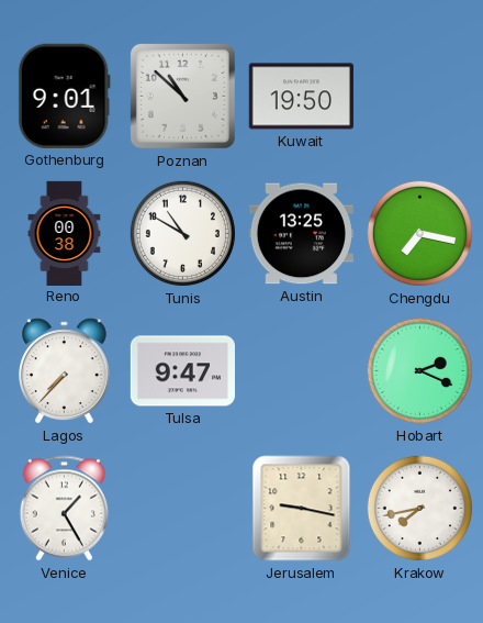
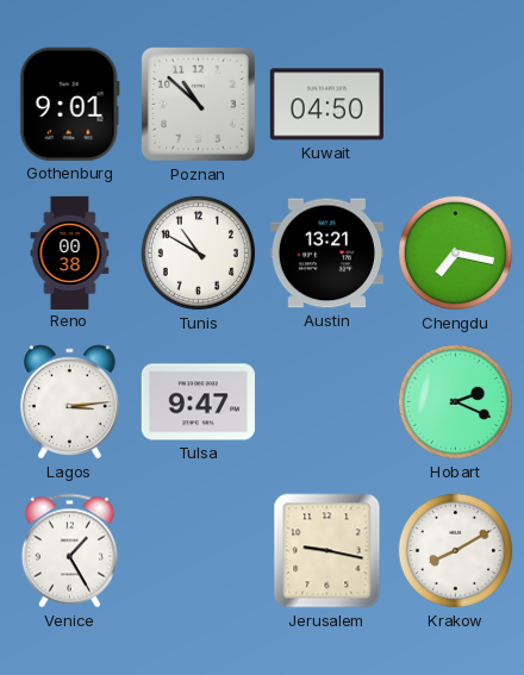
Kuwait: 19:50 -> 04:50 (326, 105)
Austin: 13:25 -> 13:21 (326, 254)
Lagos: 7:37 -> 3:14 (70, 402)
Krakow: 7:43 -> 8:10 (455, 550)
